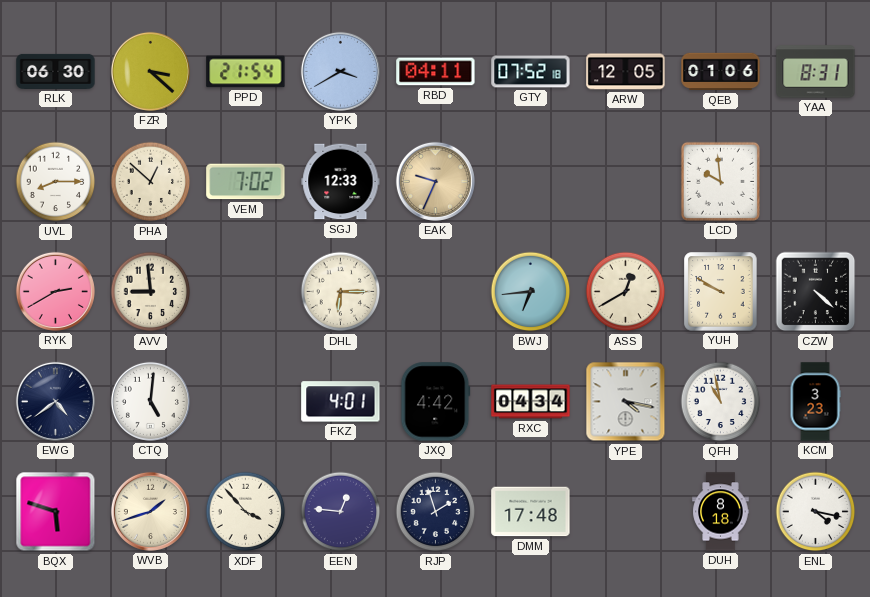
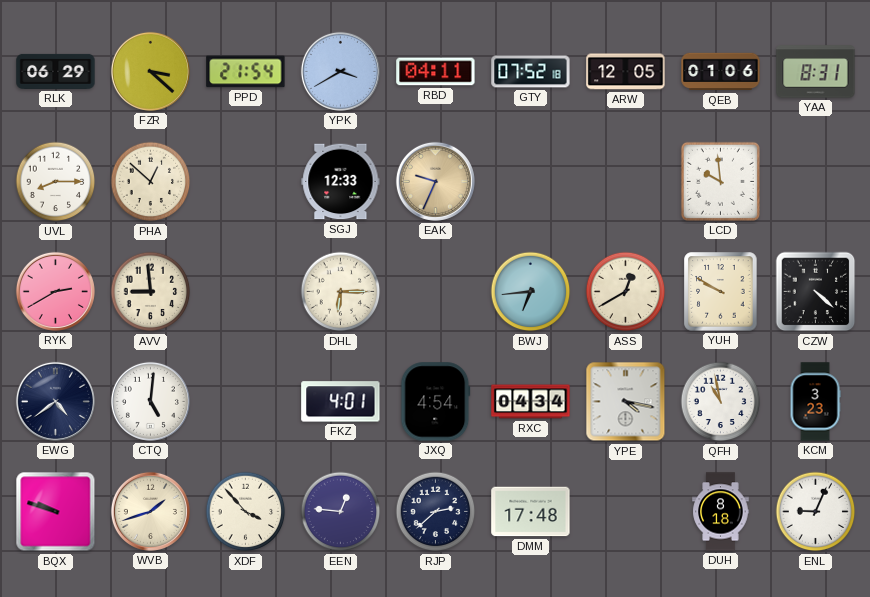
RLK: 06:30 -> 06:29 (56, 71)
VEM: 7:02 -> none (246, 182)
JXQ: 4:42 -> 4:54 (436, 402)
BQX: 5:48 -> 9:48 (56, 512)
RJP: 1:57 -> 2:38 (436, 512)
ENL: 4:17 -> 9:04 (816, 512)
